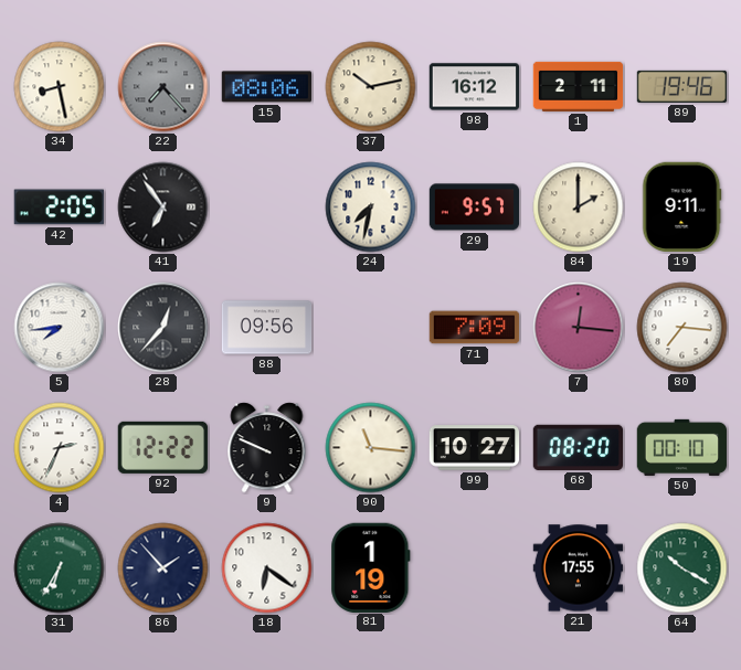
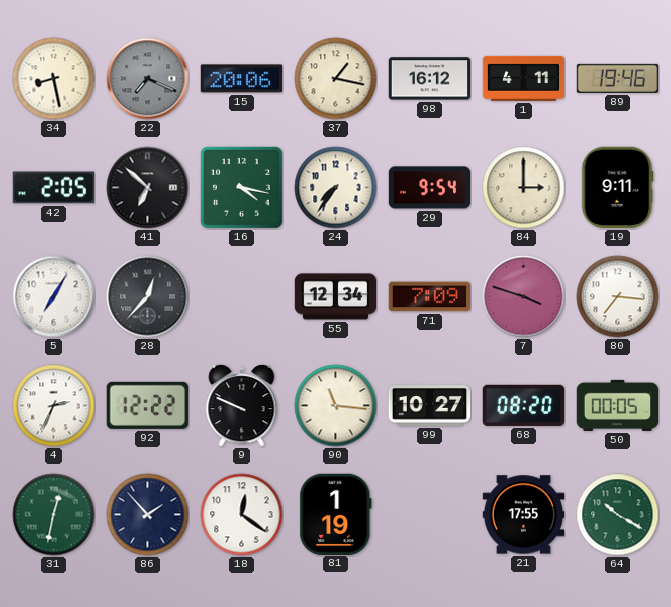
22: 7:23 -> 7:19 (148, 79)
15: 08:06 -> 20:06 (241, 79)
37: 10:13 -> 1:17 (336, 79)
1: 2:11 -> 4:11 (524, 78)
41: 6:54 -> 6:52 (148, 188)
16: none -> 4:17 (241, 187)
24: 7:32 -> 7:36 (336, 188)
29: 9:57 -> 9:54 (430, 188)
84: 2:00 -> 3:00 (524, 188)
5: 7:44 -> 7:05 (54, 297)
88: 09:56 -> none (267, 328)
55: none -> 12:34 (336, 297)
7: 12:16 -> 3:48 (524, 297)
50: 00:10 -> 00:05 (618, 405)
31: 6:35 -> 12:32 (54, 515)
18: 6:21 -> 12:21 (242, 515)
